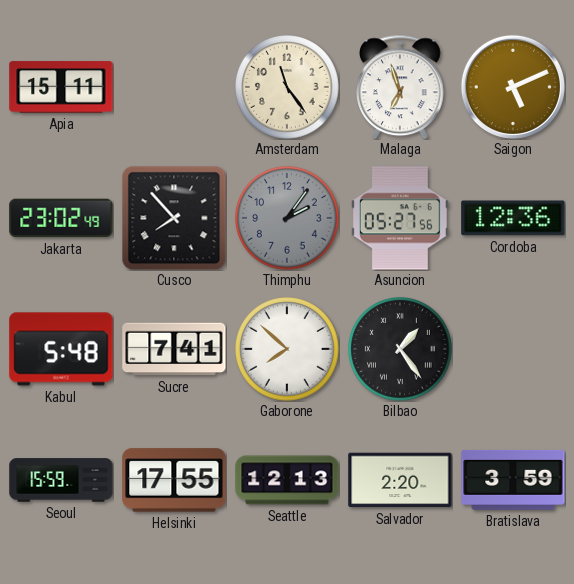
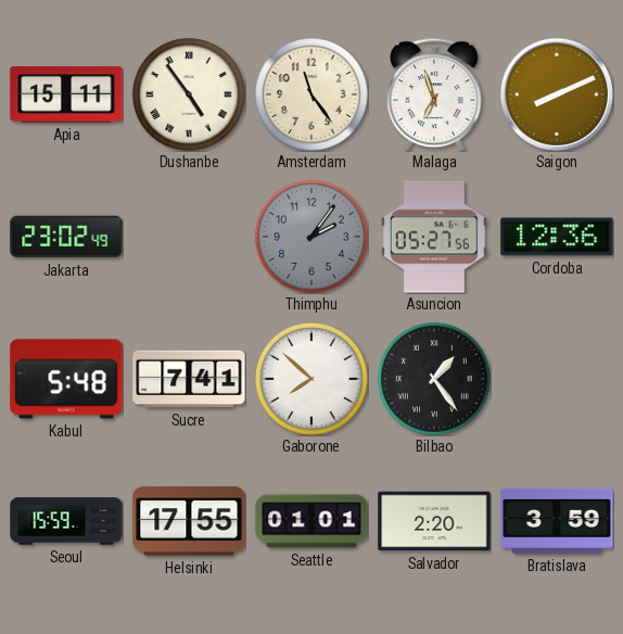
Dushanbe: none -> 4:54 (190, 96)
Saigon: 5:11 -> 8:11 (557, 94)
Cusco: 7:53 -> none (174, 218)
Seattle: 12:13 -> 01:01 (311, 521)
